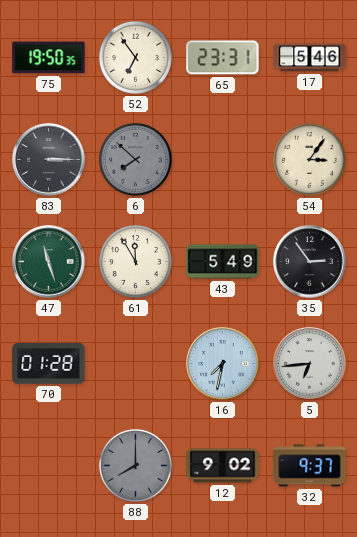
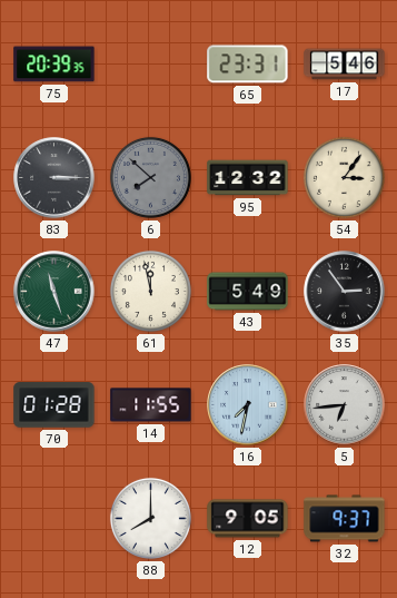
75: 19:50 -> 20:39 (54, 65)
52: 6:54 -> none (135, 57)
95: none -> 12:32 (248, 178)
61: 11:55 -> 11:58 (150, 291)
14: none -> 11:55 (151, 405)
88 dial: grey -> white (150, 518)
12: 9:02 -> 9:05 (248, 519)
